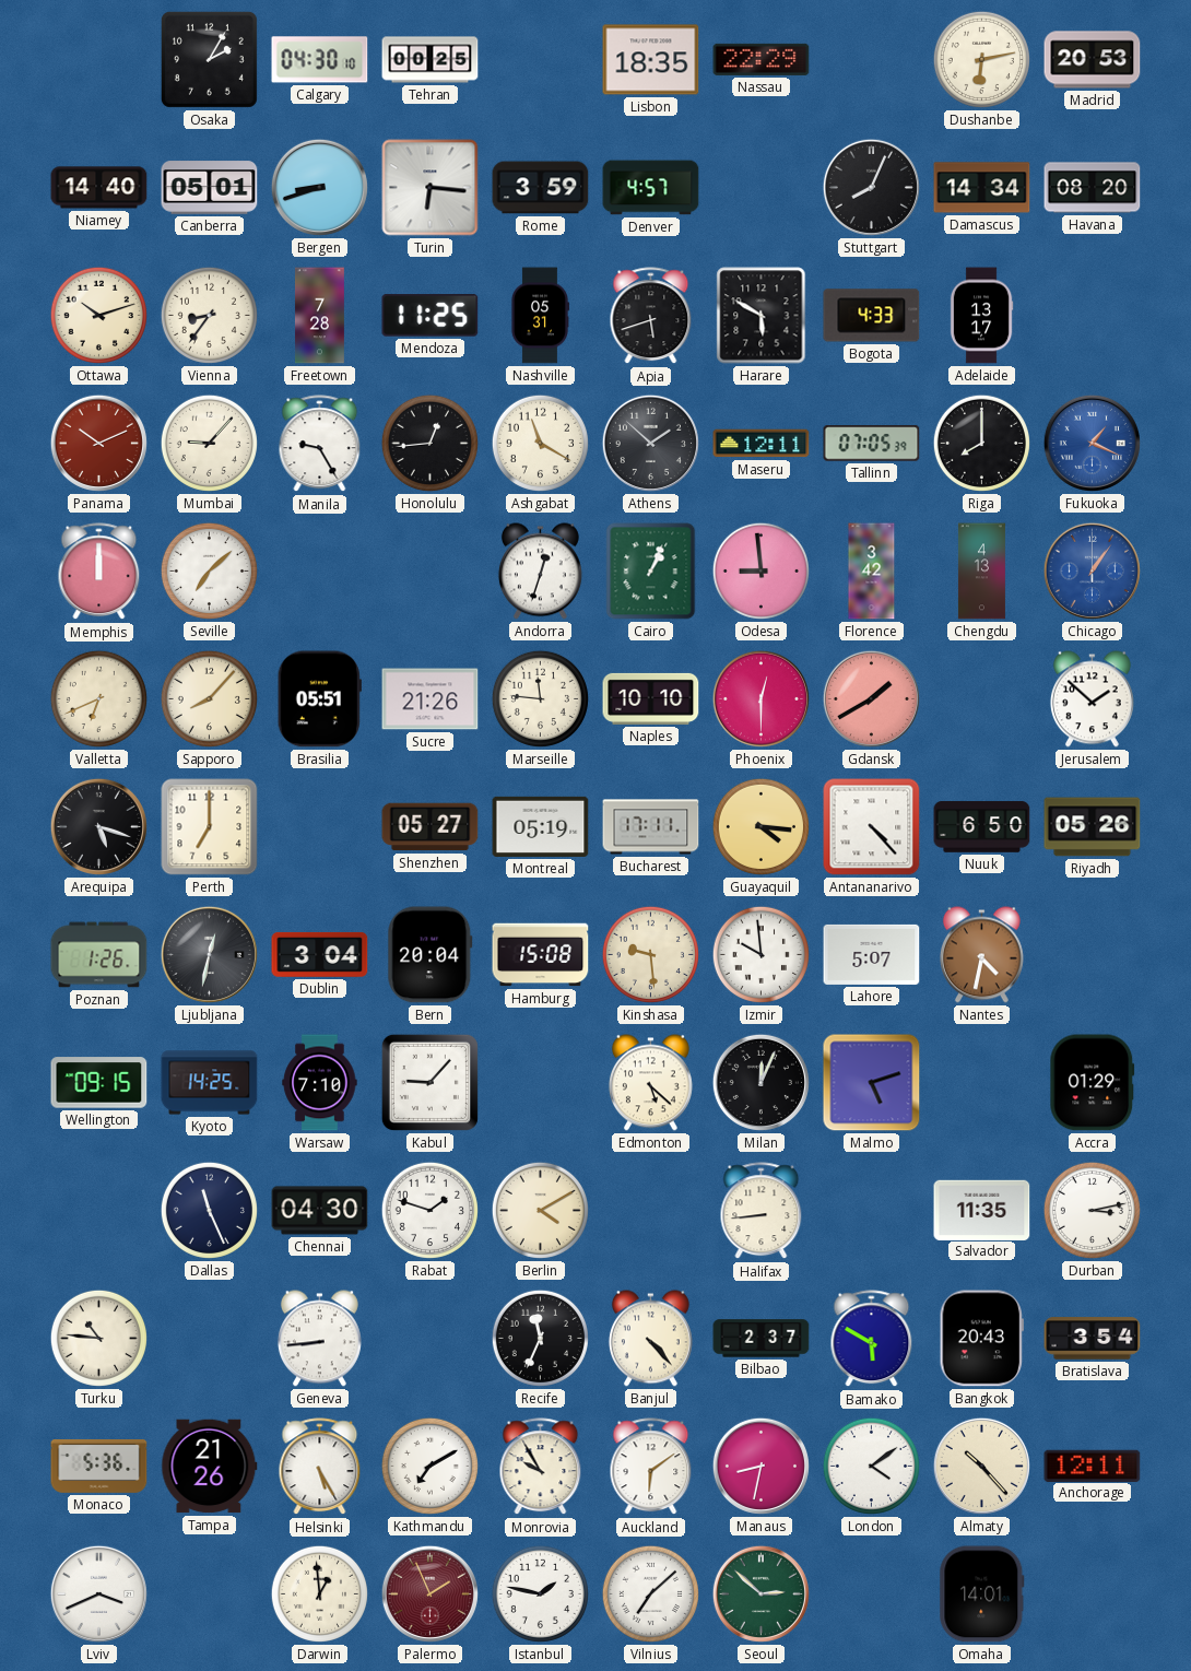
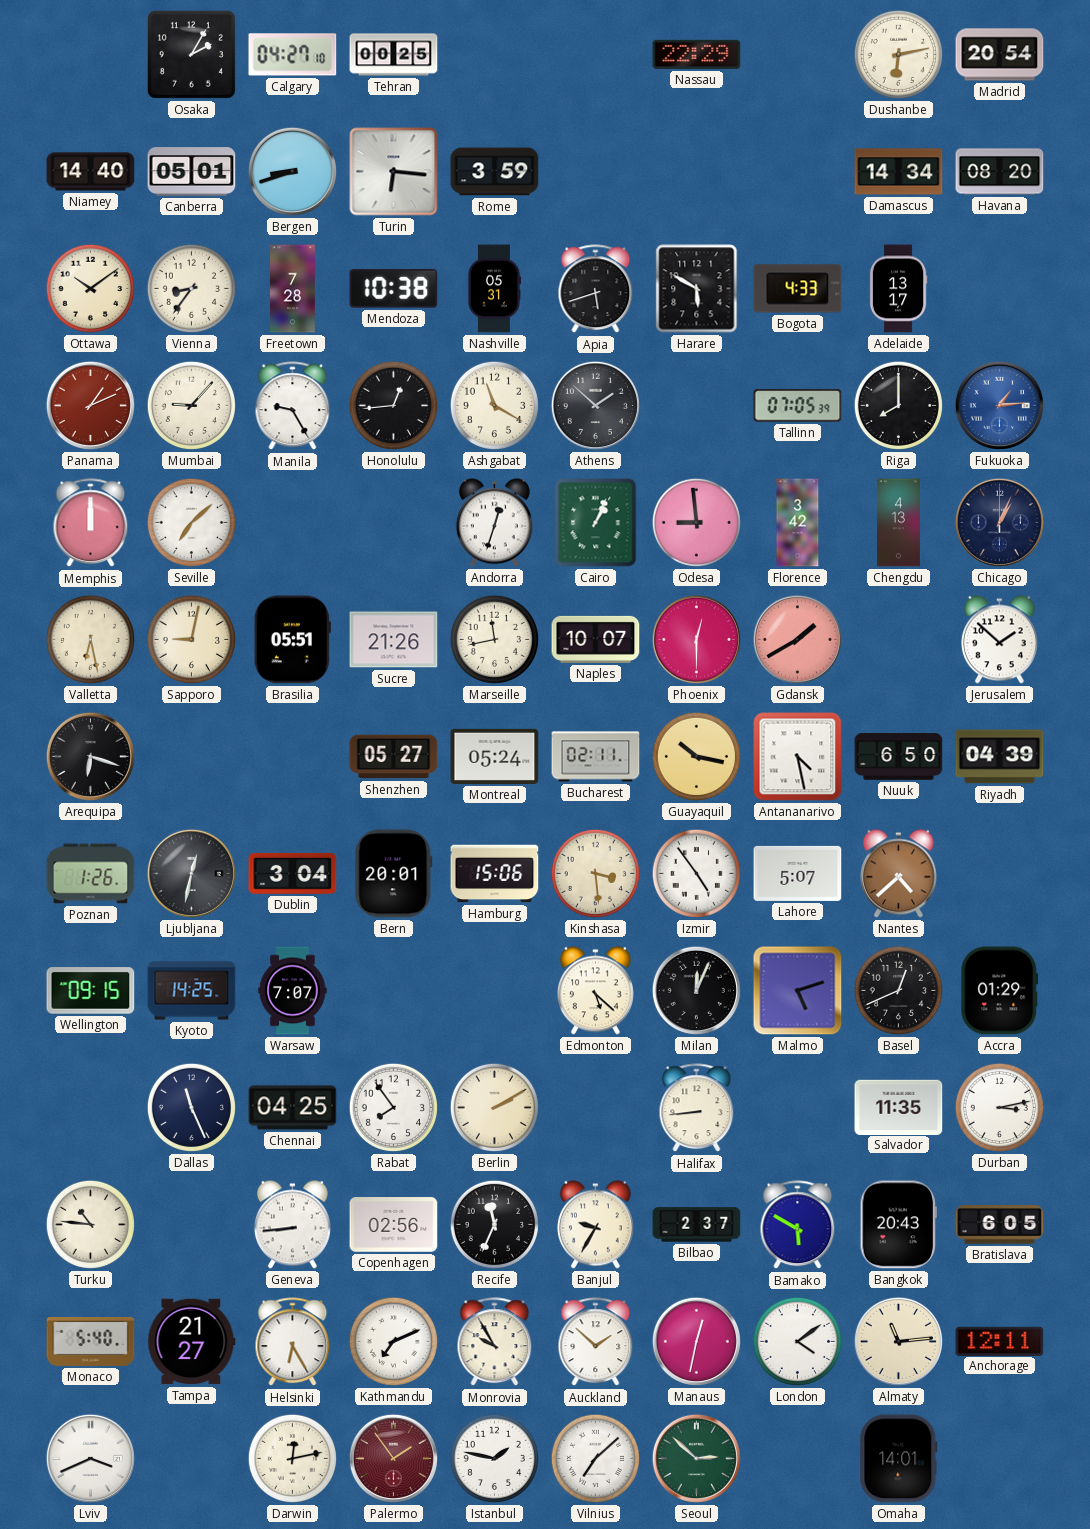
Calgary: 04:30 -> 04:27 (293, 55)
Lisbon: 18:35 -> none (651, 60)
Madrid: 20:53 -> 20:54 (1000, 55)
Denver: 4:57 -> none (651, 188)
Stuttgart: 8:04 -> none (871, 187)
Ottawa: 10:12 -> 10:09 (90, 288)
Mendoza: 11:25 -> 10:38 (394, 289)
Panama: 10:11 -> 1:11 (90, 405)
Maseru: 12:11 -> none (762, 444)
Fukuoka: 1:19 -> 1:14 (999, 405)
Chicago: 1:06 -> 1:04 (999, 522)
Chicago dial: blue -> navy (999, 522)
Valletta: 6:41 -> 6:28 (90, 639)
Sapporo: 8:07 -> 9:02 (191, 639)
Marseille: 11:46 -> 11:43 (494, 639)
Naples: 10:10 -> 10:07 (596, 639)
Arequipa: 5:18 -> 6:18 (90, 756)
Perth: 7:00 -> none (210, 827)
Montreal: 05:19 -> 05:24 (495, 756)
Bucharest: 17:11 -> 02:11 (596, 757)
Guayaquil: 4:16 -> 10:17 (696, 756)
Antananarivo: 4:23 -> 4:28 (798, 757)
Riyadh: 05:26 -> 04:39 (1000, 757)
Bern: 20:04 -> 20:01 (394, 874)
Hamburg: 15:08 -> 15:06 (495, 874)
Kinshasa: 9:29 -> 3:29 (595, 873)
Izmir: 9:59 -> 4:54 (696, 873)
Nantes: 4:32 -> 4:38 (898, 874)
Warsaw: 7:10 -> 7:07 (293, 991)
Kabul: 9:07 -> none (429, 1082)
Basel: none -> 12:41 (898, 990)
Chennai: 04:30 -> 04:25 (293, 1108)
Rabat: 1:48 -> 7:54 (393, 1107)
Berlin: 4:10 -> 2:10 (494, 1107)
Copenhagen: none -> 02:56 (394, 1225)
Banjul: 4:23 -> 9:35 (595, 1225)
Bratislava: 3:54 -> 6:05 (1000, 1225)
Monaco: 5:36 -> 5:40 (91, 1342)
Tampa: 21:26 -> 21:27 (192, 1342)
Helsinki: 5:25 -> 6:25 (293, 1342)
Kathmandu: 7:10 -> 7:11 (393, 1341)
Auckland: 6:09 -> 1:52 (596, 1342)
Manaus: 8:32 -> 12:32 (696, 1341)
Almaty: 10:23 -> 11:14 (898, 1341)
Darwin: 12:59 -> 12:13 (292, 1458)
Palermo: 1:56 -> 1:54 (393, 1458)
